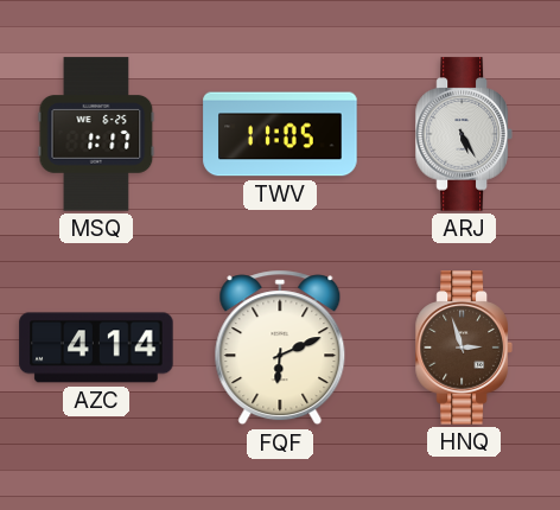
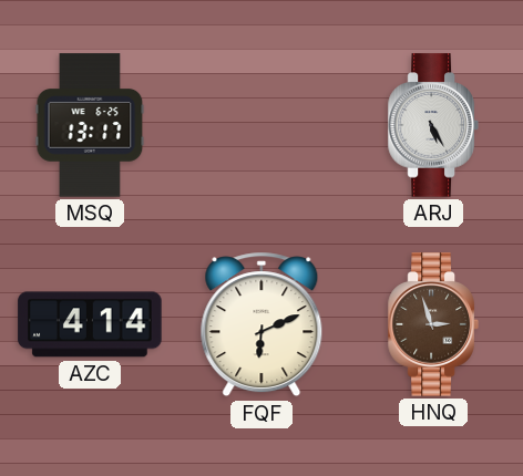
MSQ: 1:17 -> 13:17 (90, 125)
TWV: 11:05 -> none (280, 134)
